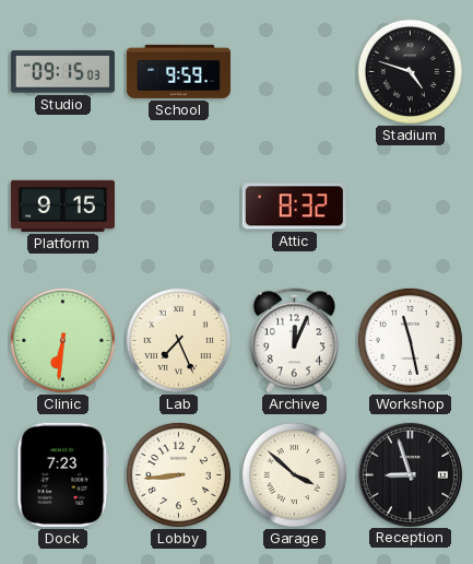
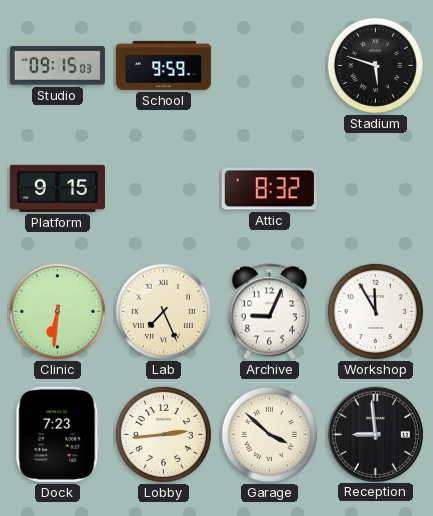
Stadium: 4:48 -> 5:48 (375, 65)
Archive: 12:04 -> 9:04 (269, 312)
Workshop: 11:28 -> 11:55 (375, 311)
Lobby: 8:44 -> 2:44 (163, 434)
Reception: 8:57 -> 8:59 (375, 434)
